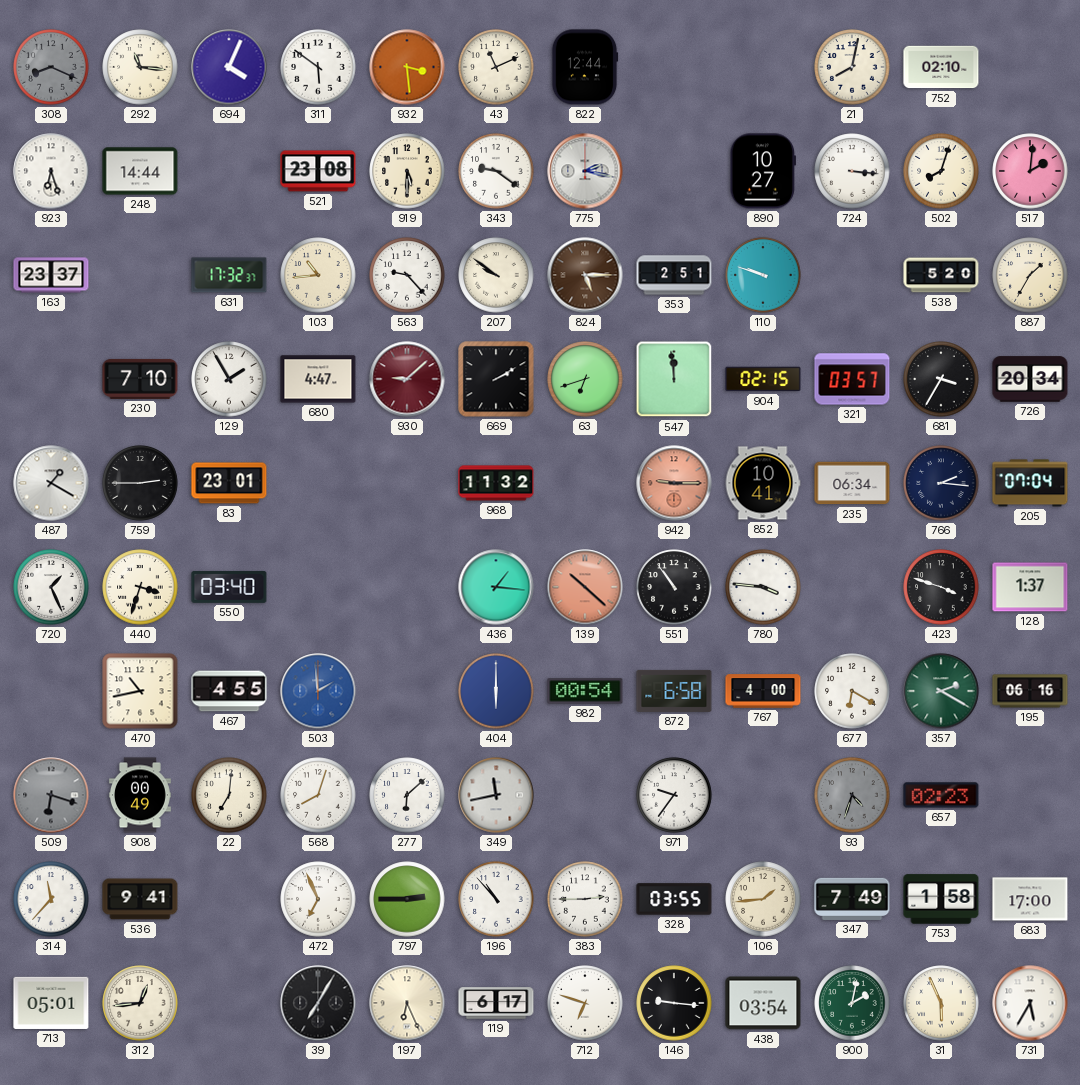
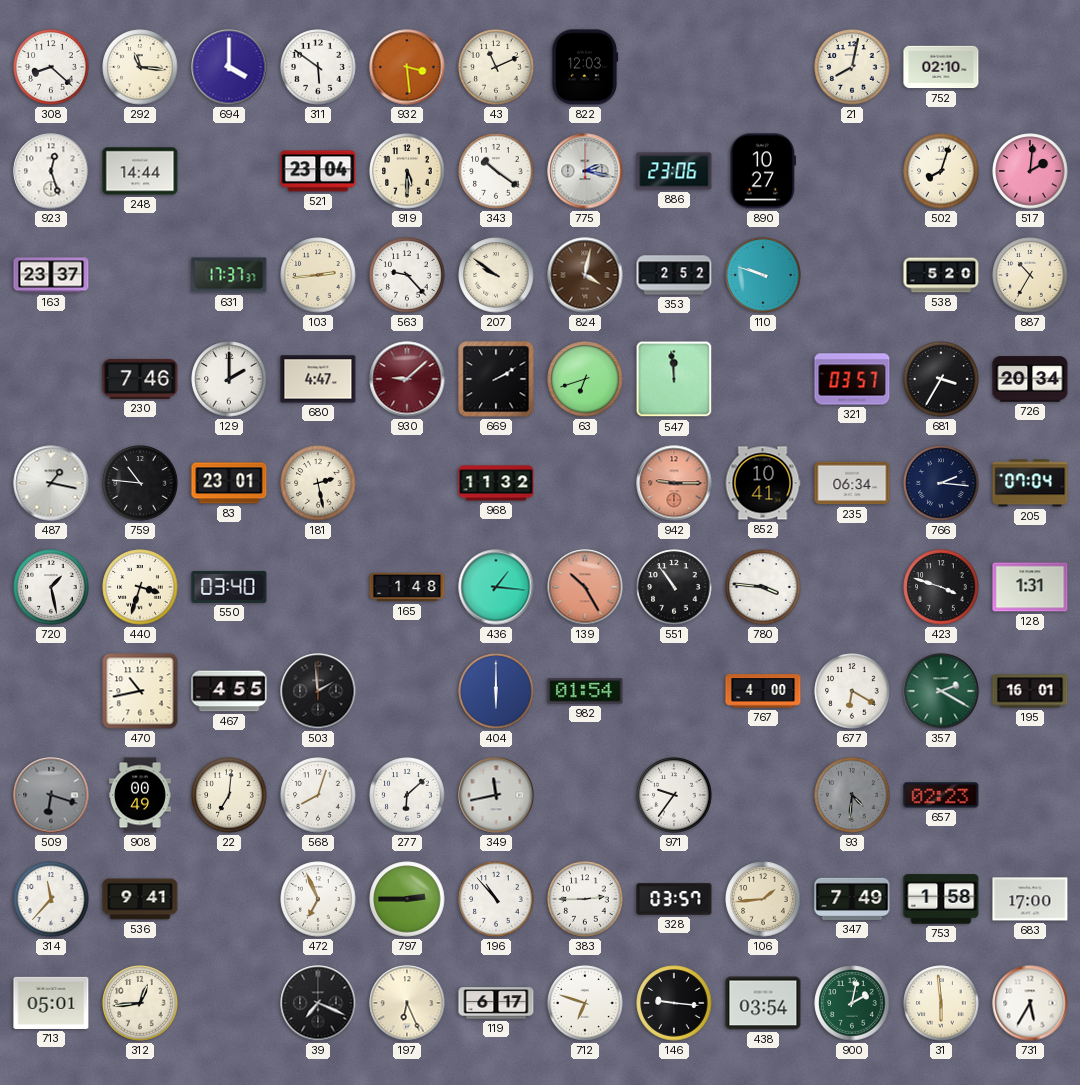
308: 8:19 -> 8:22 (51, 67)
308 dial: grey -> white (51, 67)
694: 4:04 -> 4:00 (229, 67)
822: 12:44 -> 12:03 (585, 67)
923: 6:27 -> 12:27 (51, 171)
521: 23:08 -> 23:04 (318, 171)
343: 9:21 -> 10:21 (496, 171)
886: none -> 23:06 (674, 171)
724: 3:16 -> none (852, 171)
631: 17:32 -> 17:37 (229, 275)
103: 10:44 -> 2:44 (318, 275)
824: 5:15 -> 4:02 (585, 275)
353: 2:51 -> 2:52 (674, 275)
887: 1:35 -> 10:35 (1030, 275)
230: 7:10 -> 7:46 (140, 379)
129: 1:55 -> 2:00 (229, 379)
904: 02:15 -> none (763, 379)
487: 1:20 -> 1:17 (51, 483)
759: 2:45 -> 10:46 (140, 483)
181: none -> 2:28 (318, 483)
720: 1:26 -> 1:28 (51, 587)
165: none -> 1:48 (407, 587)
139: 10:22 -> 10:25 (585, 587)
128: 1:37 -> 1:31 (1030, 587)
503 dial: blue -> black (318, 691)
982: 00:54 -> 01:54 (585, 691)
872: 6:58 -> none (674, 691)
195: 06:16 -> 16:01 (1030, 691)
93: 4:33 -> 4:31 (852, 795)
328: 03:55 -> 03:57 (674, 899)
39: 7:05 -> 7:19 (318, 1003)
31: 5:56 -> 5:59 (941, 1003)
